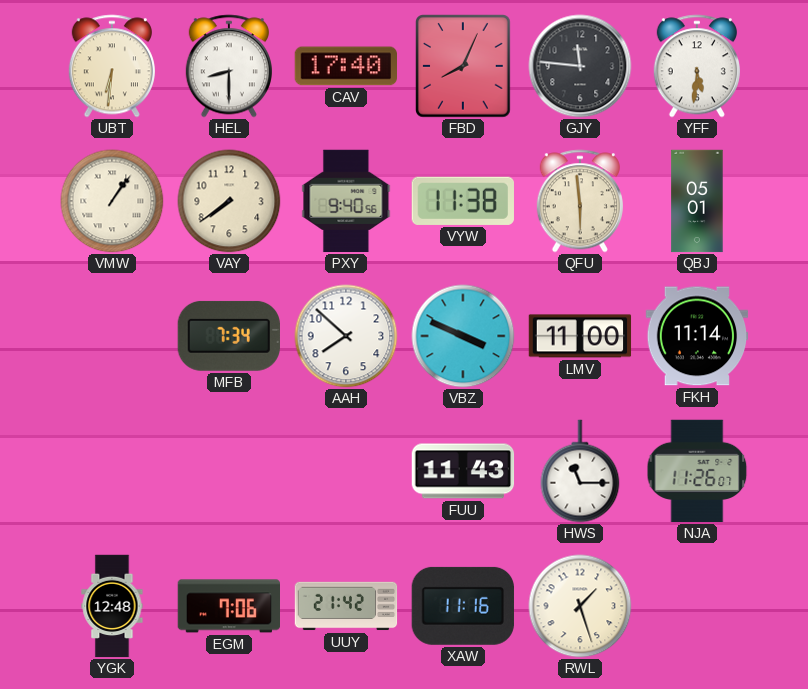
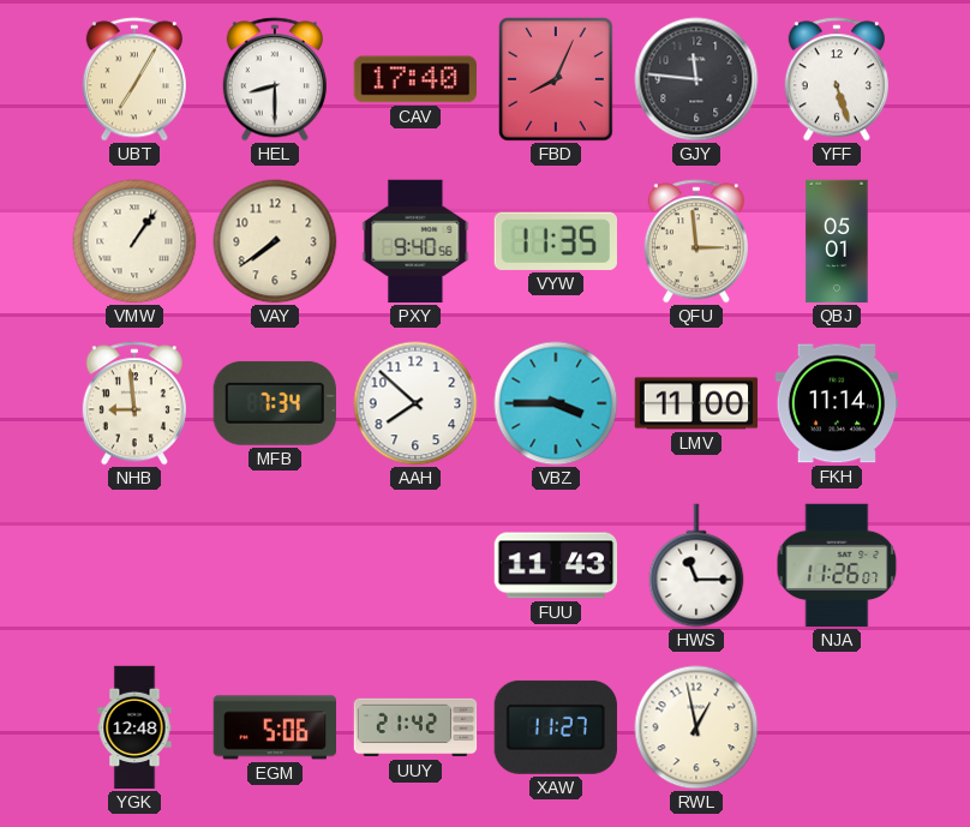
UBT: 6:31 -> 7:05 (134, 79)
YFF: 5:31 -> 5:27 (837, 79)
VYW: 11:38 -> 11:35 (556, 241)
QFU: 5:59 -> 2:59 (696, 241)
NHB: none -> 8:59 (134, 403)
VBZ: 3:49 -> 3:45 (556, 403)
EGM: 7:06 -> 5:06 (274, 727)
XAW: 11:16 -> 11:27 (556, 727)
RWL: 1:27 -> 12:58 (696, 727)
